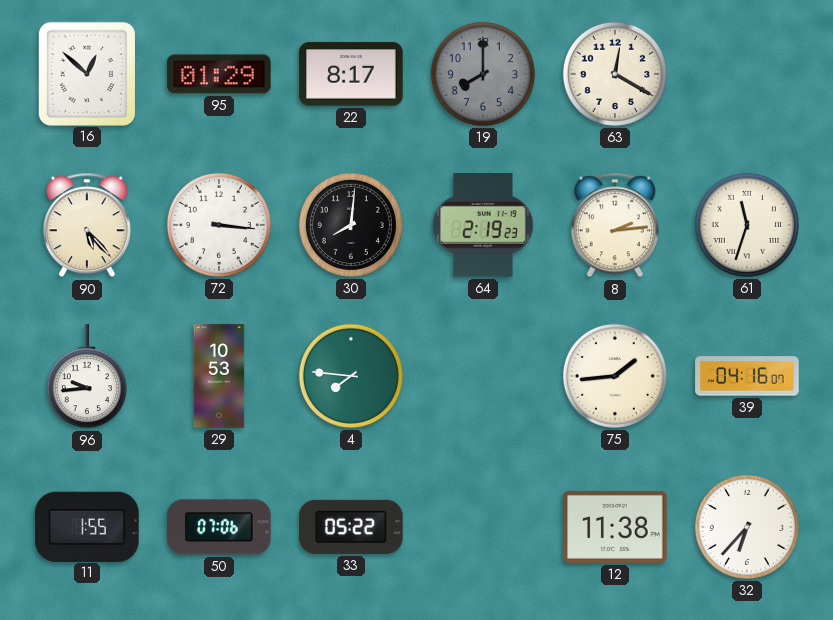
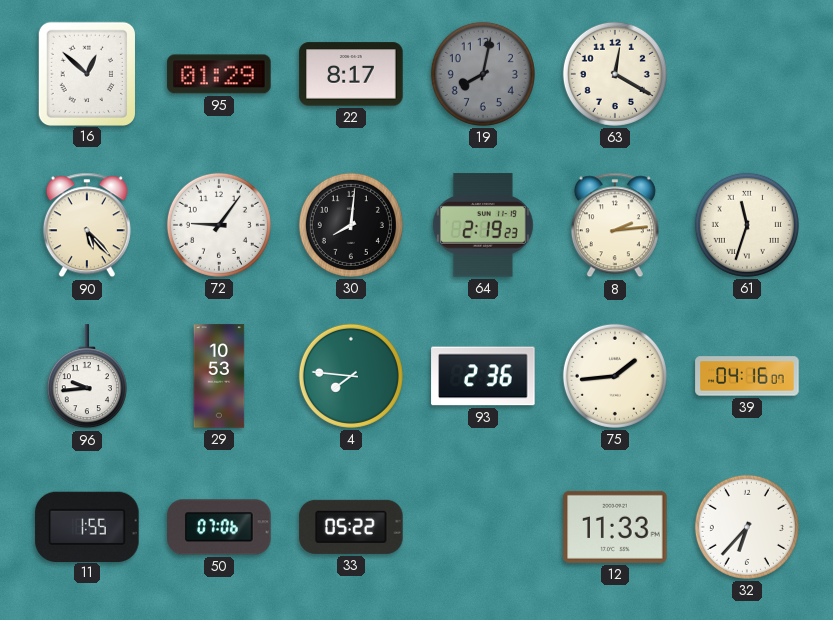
19: 8:00 -> 8:02 (483, 74)
72: 3:16 -> 9:06 (219, 225)
93: none -> 2:36 (483, 376)
12: 11:38 -> 11:33 (615, 527)
